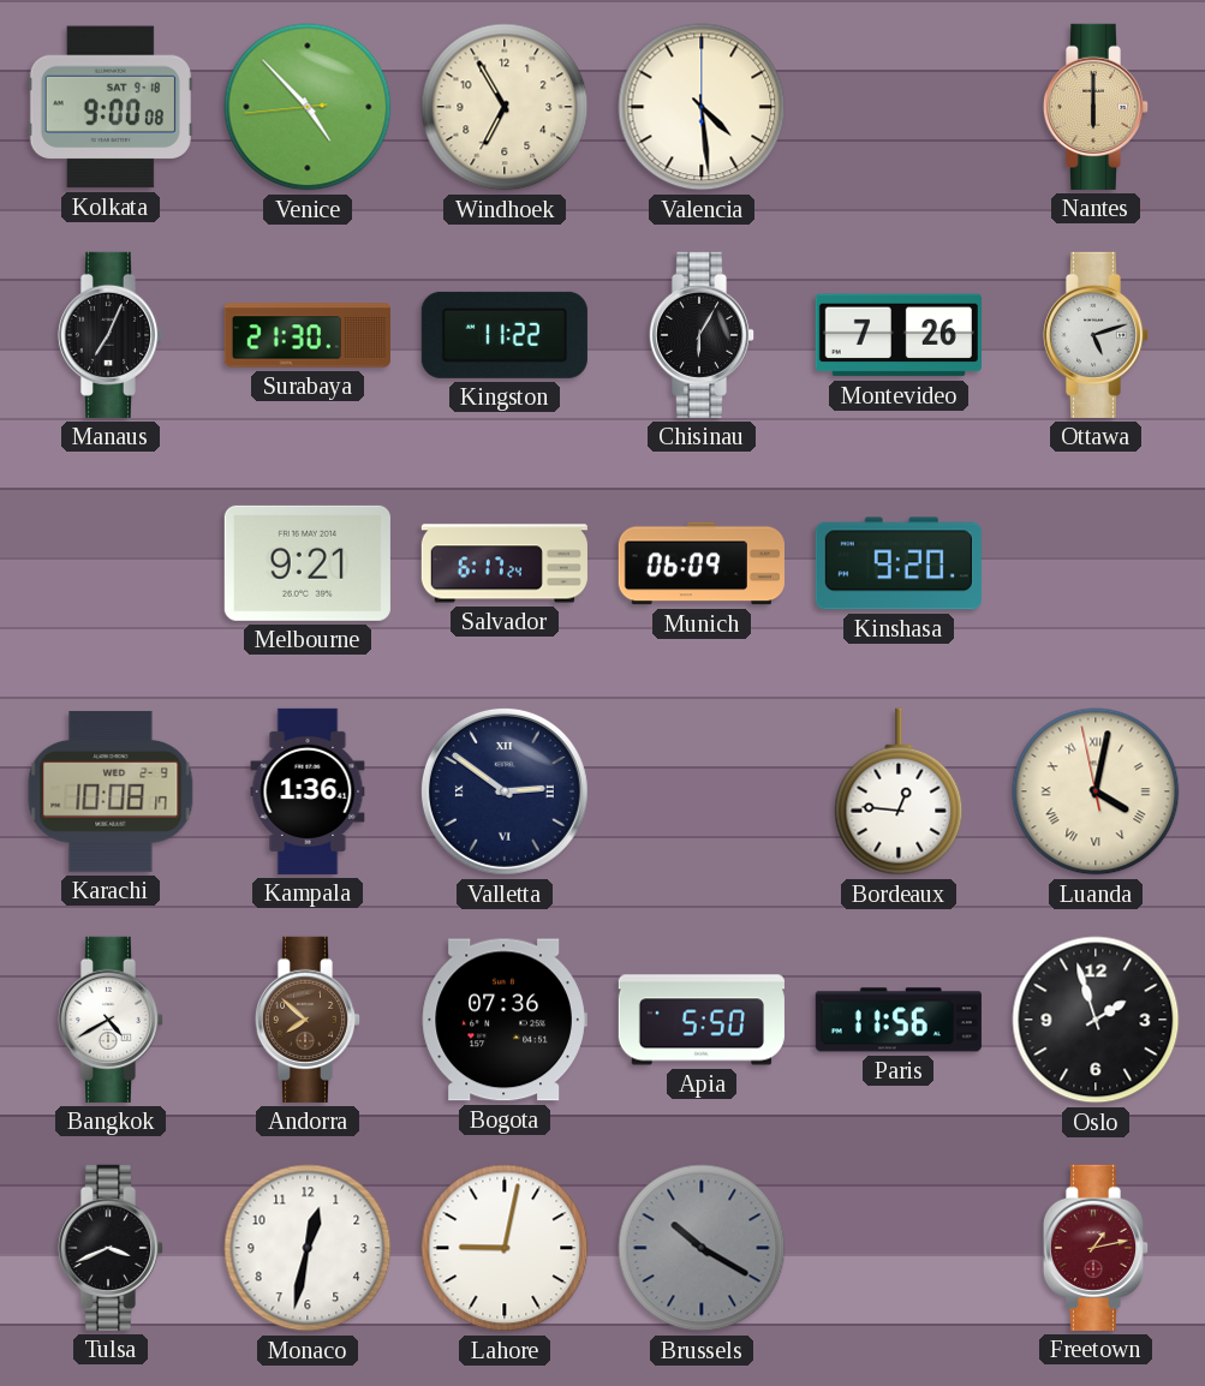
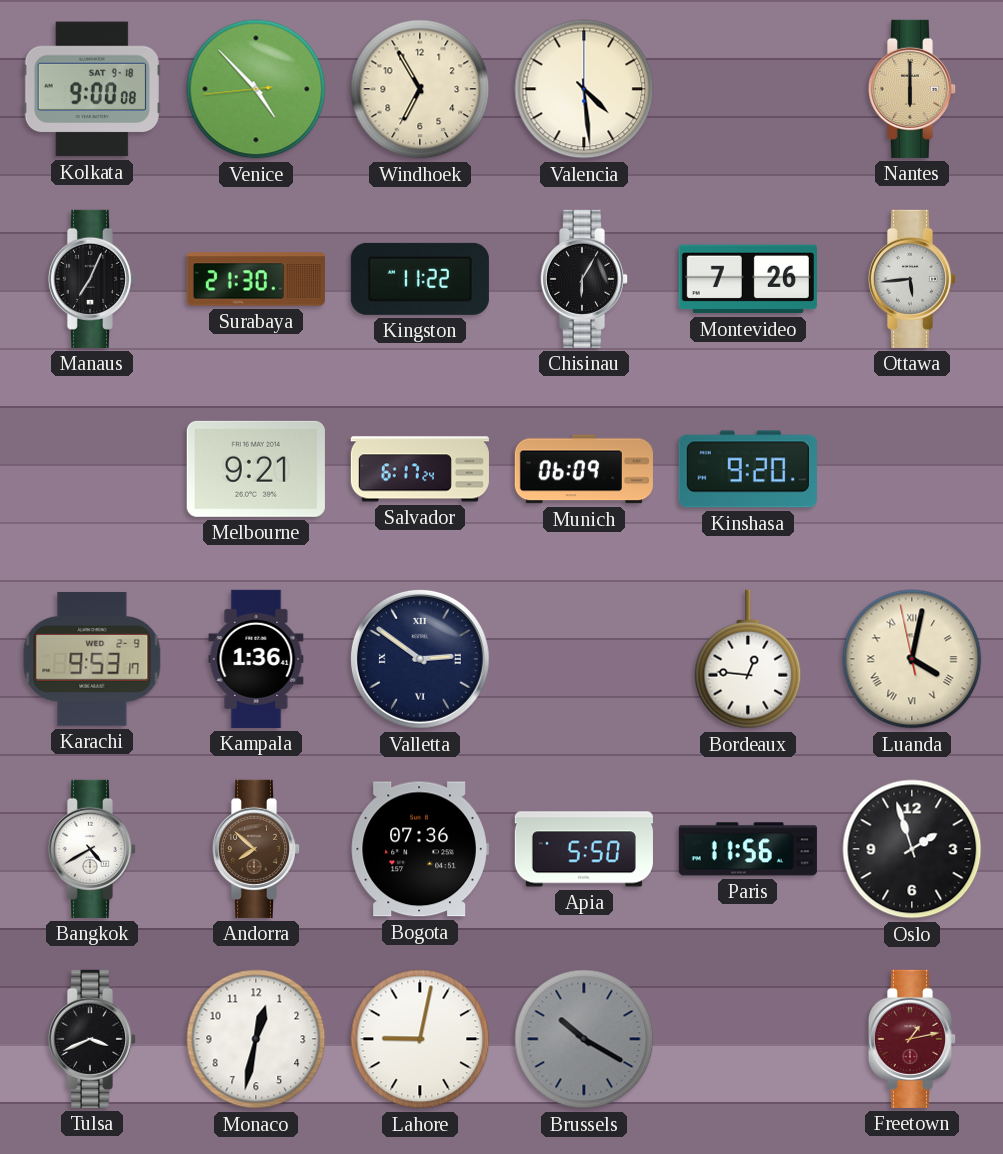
Ottawa: 5:12 -> 5:44 (912, 279)
Karachi: 10:08 -> 9:53 (92, 659)
